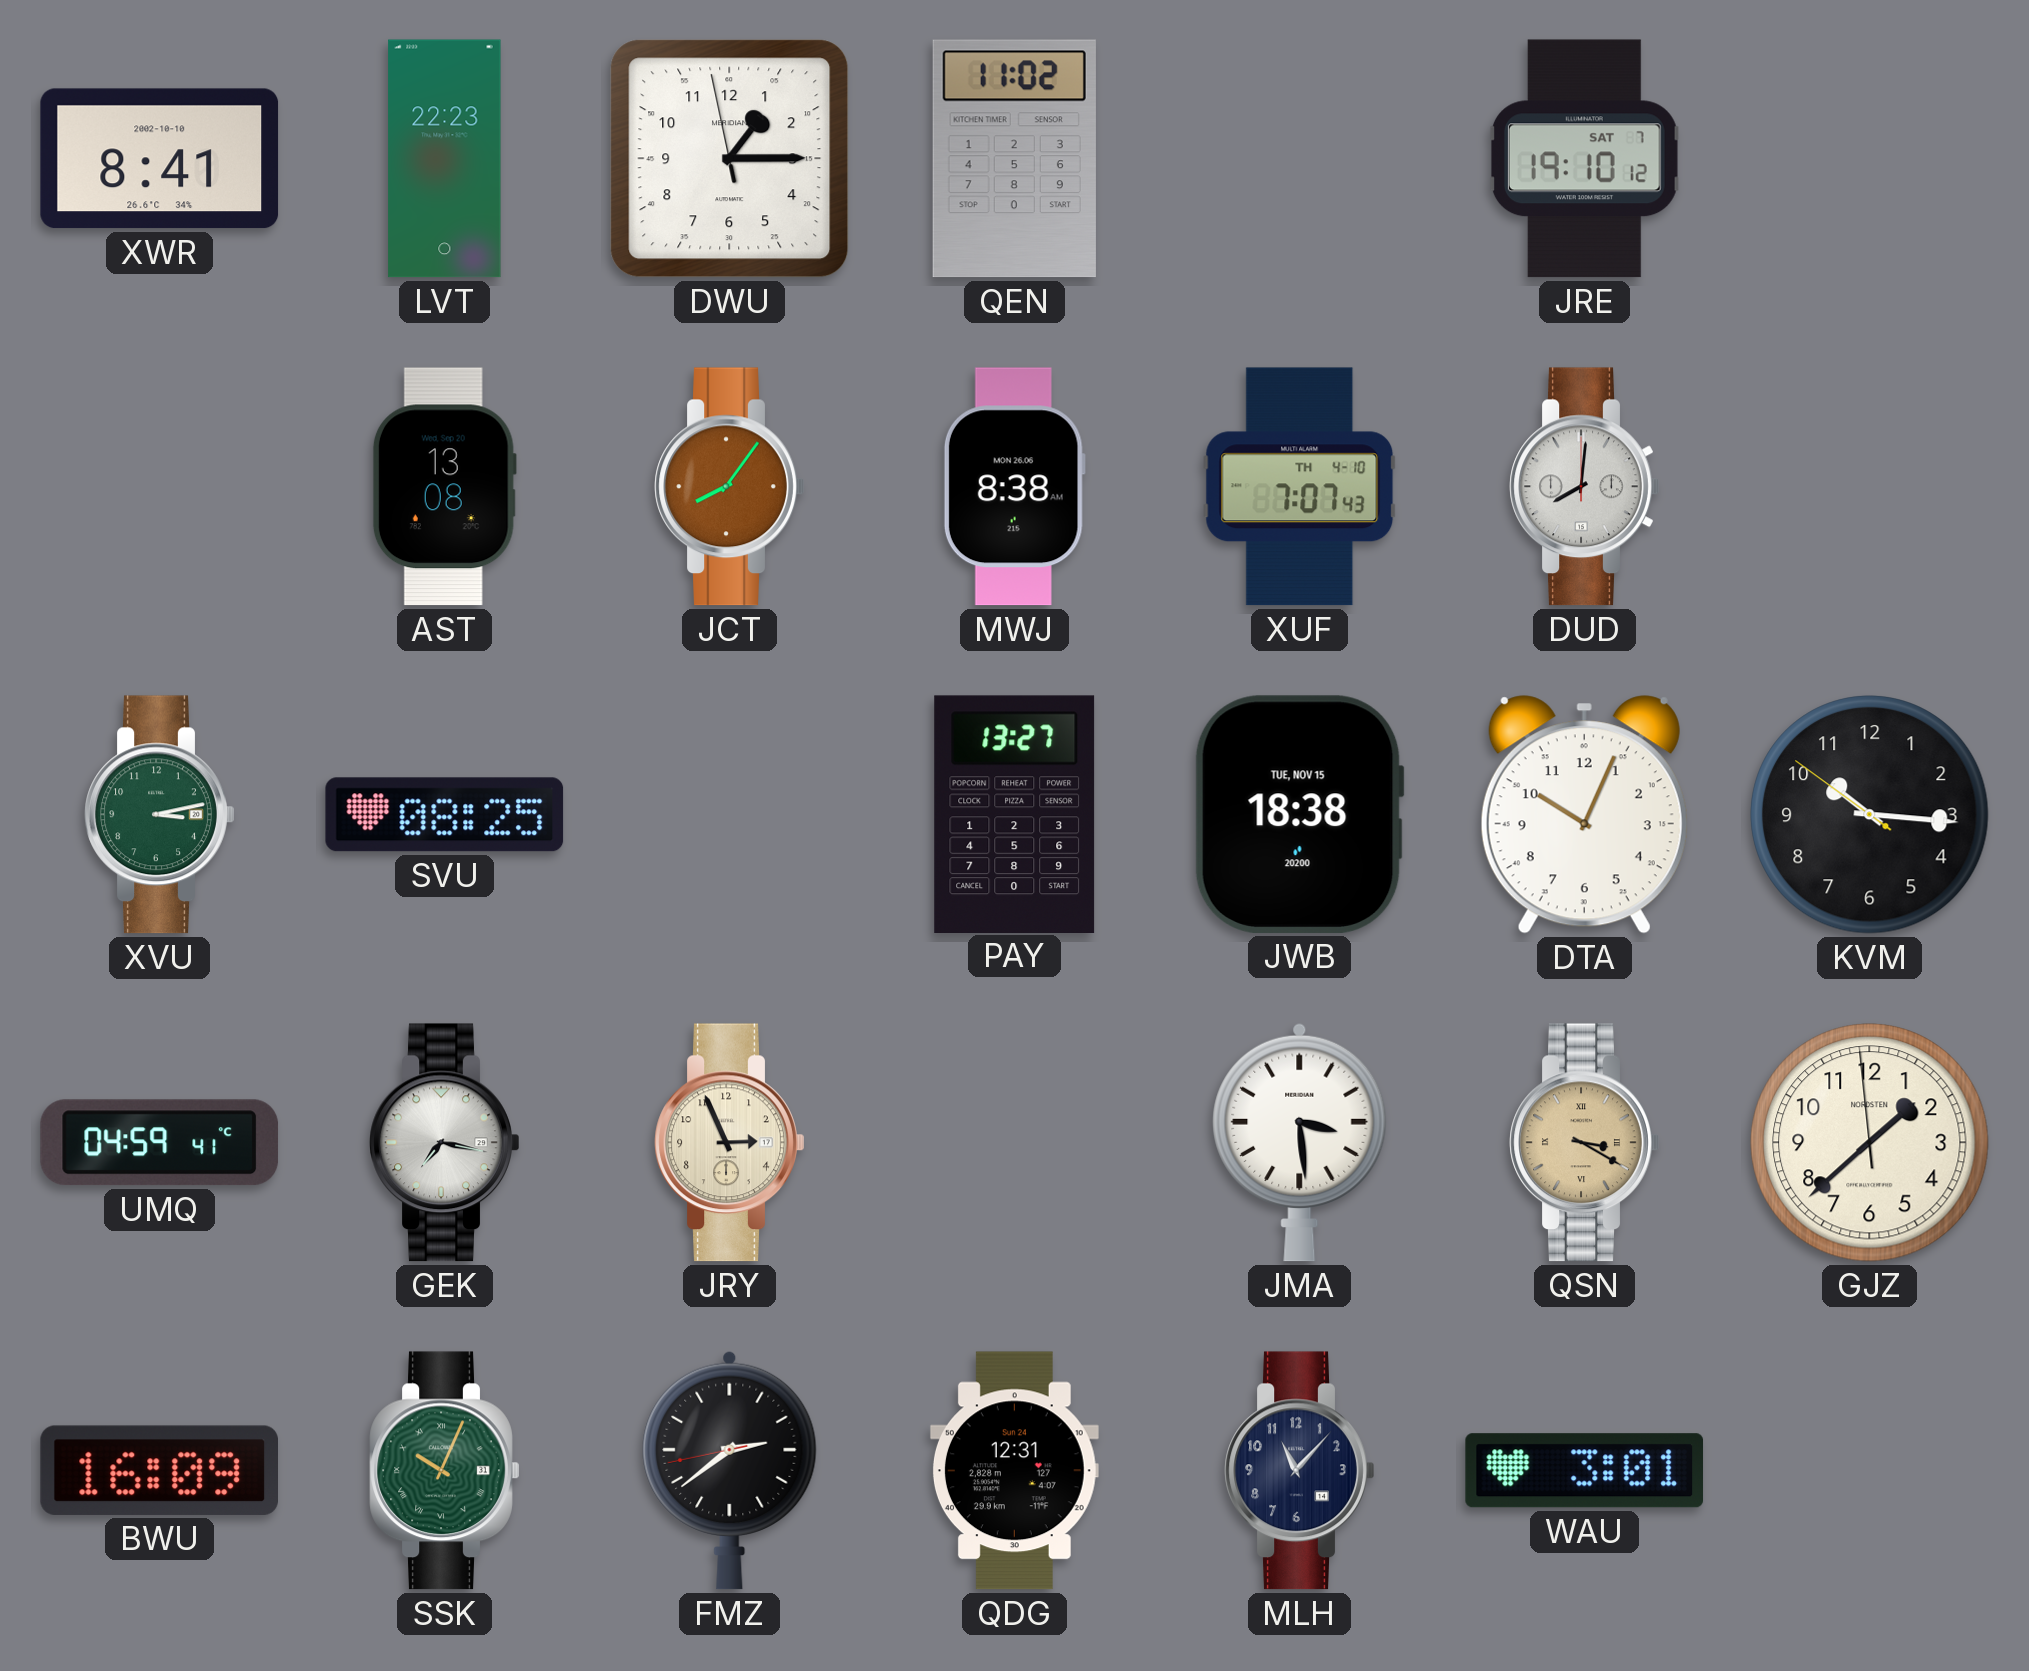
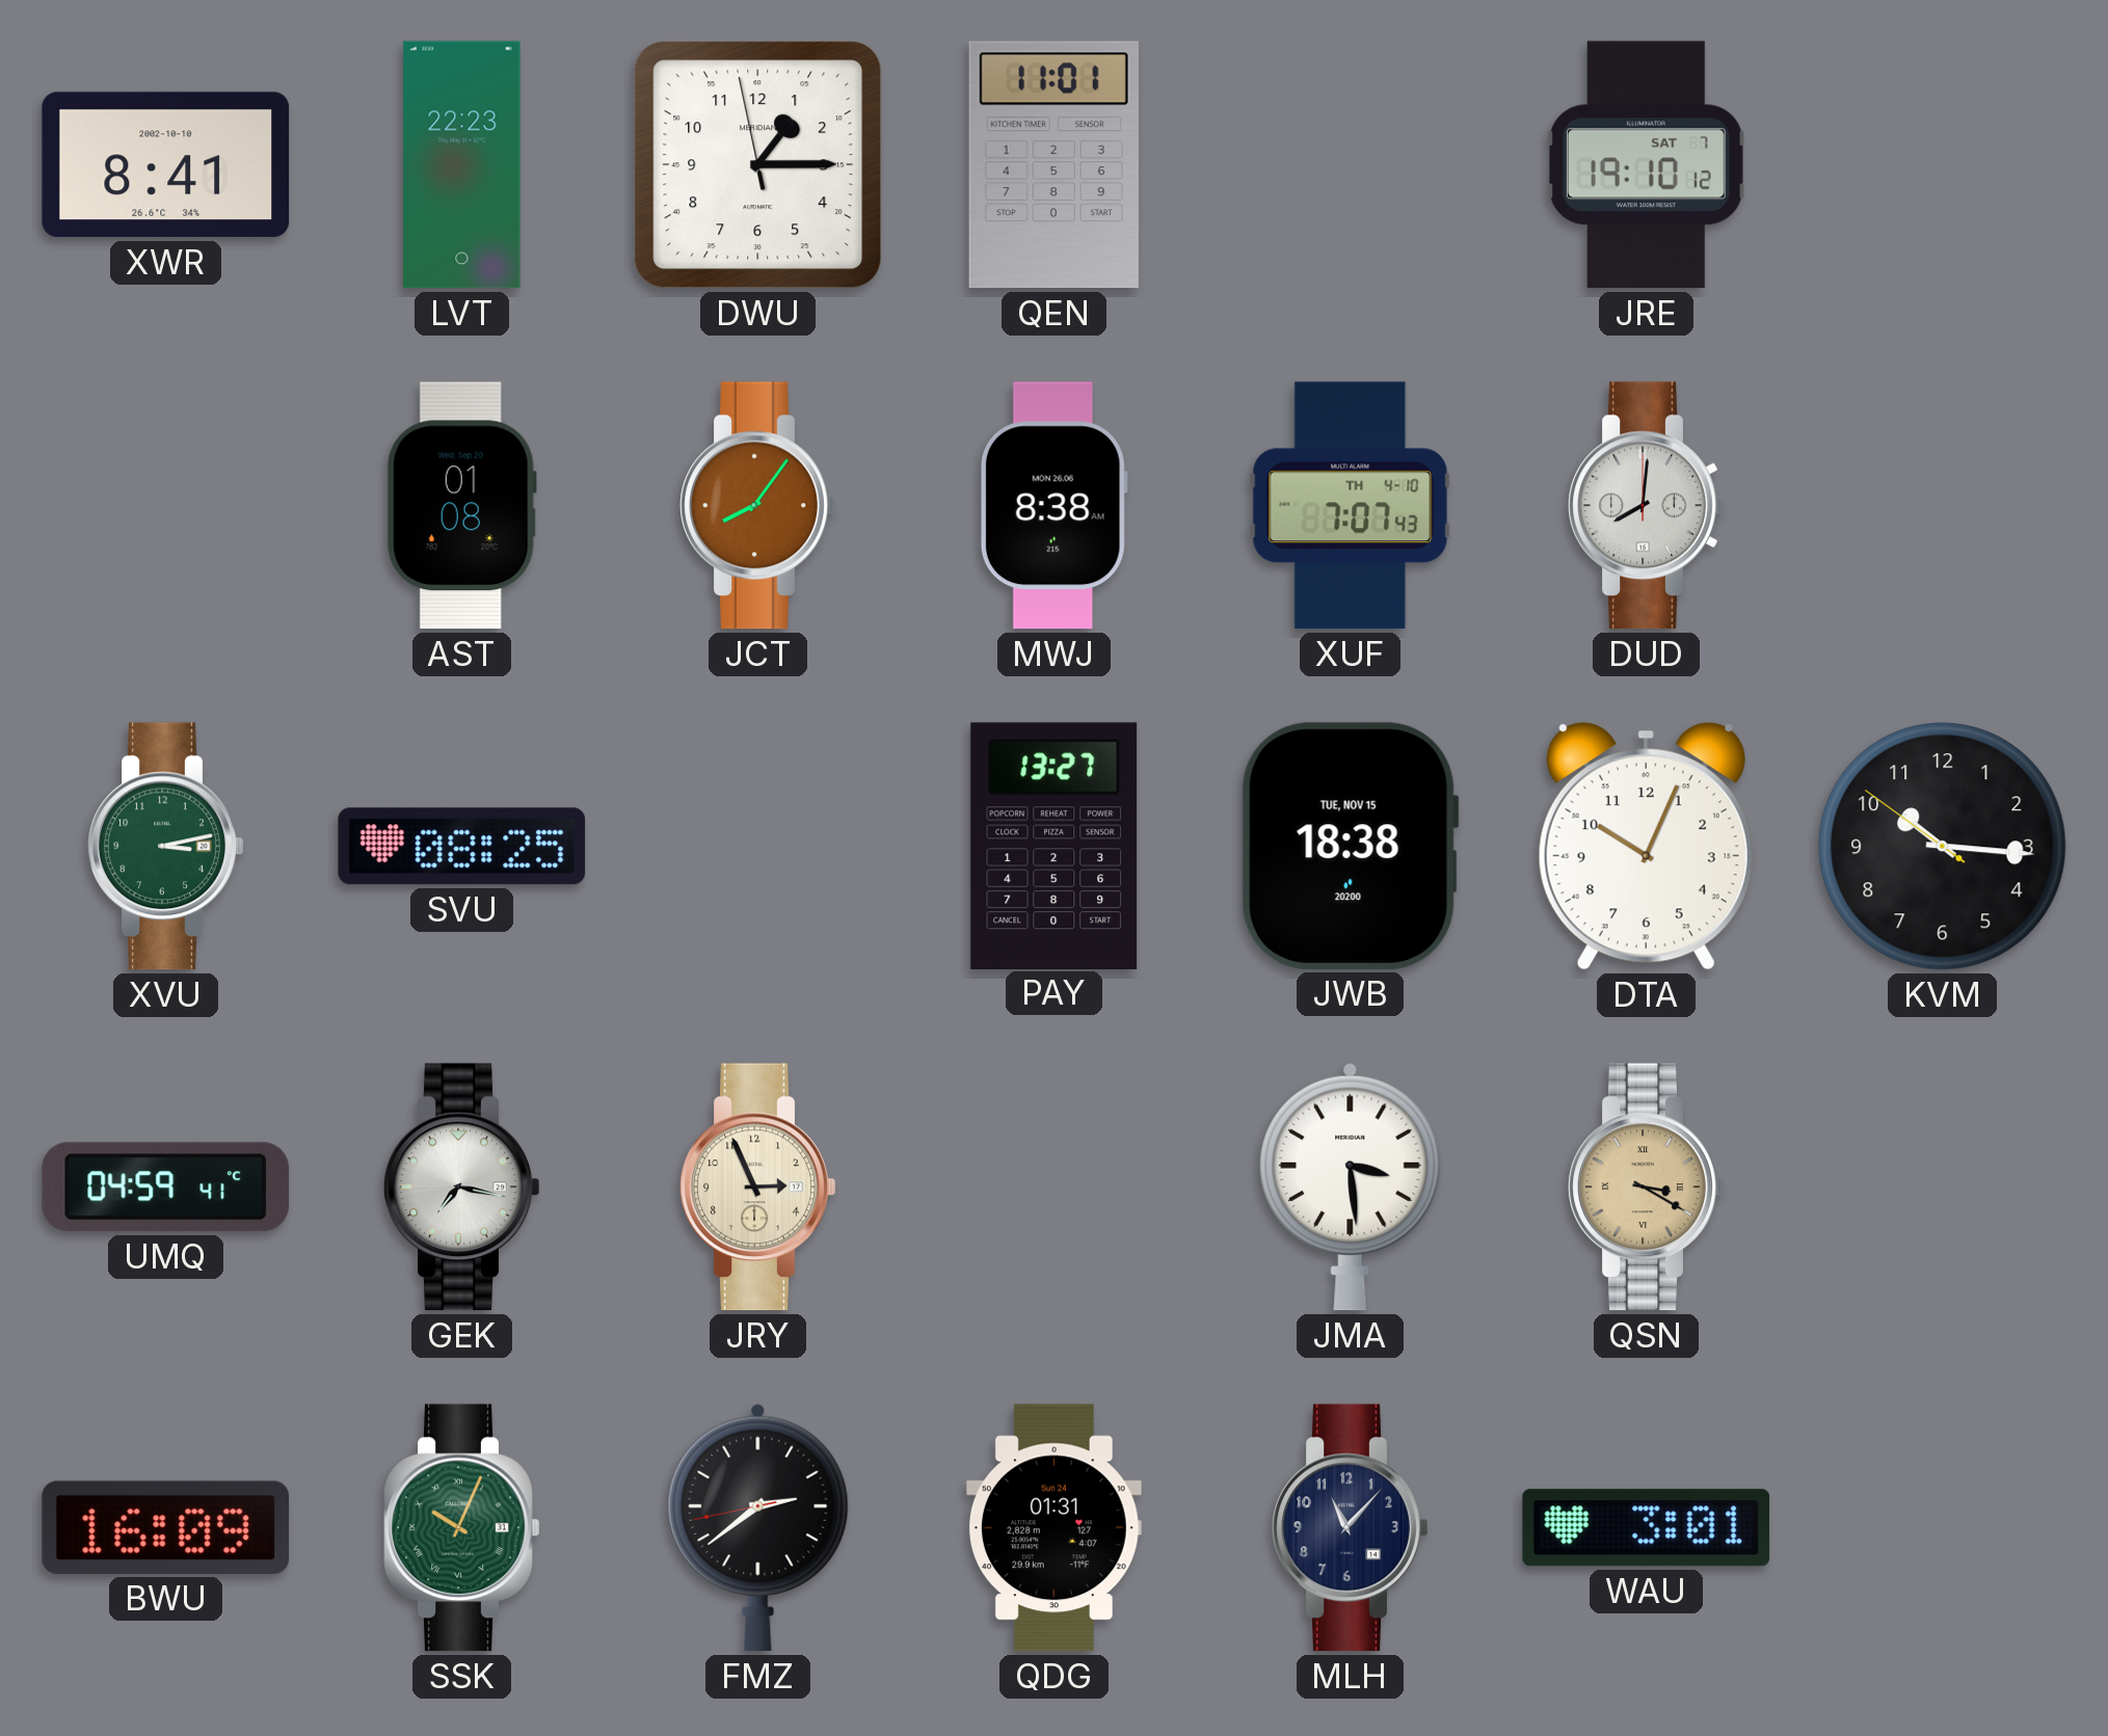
QEN: 11:02 -> 11:01 (1053, 165)
AST: 13:08 -> 01:08 (461, 506)
GJZ: 1:37 -> none (1870, 1143)
QDG: 12:31 -> 01:31 (1053, 1528)
